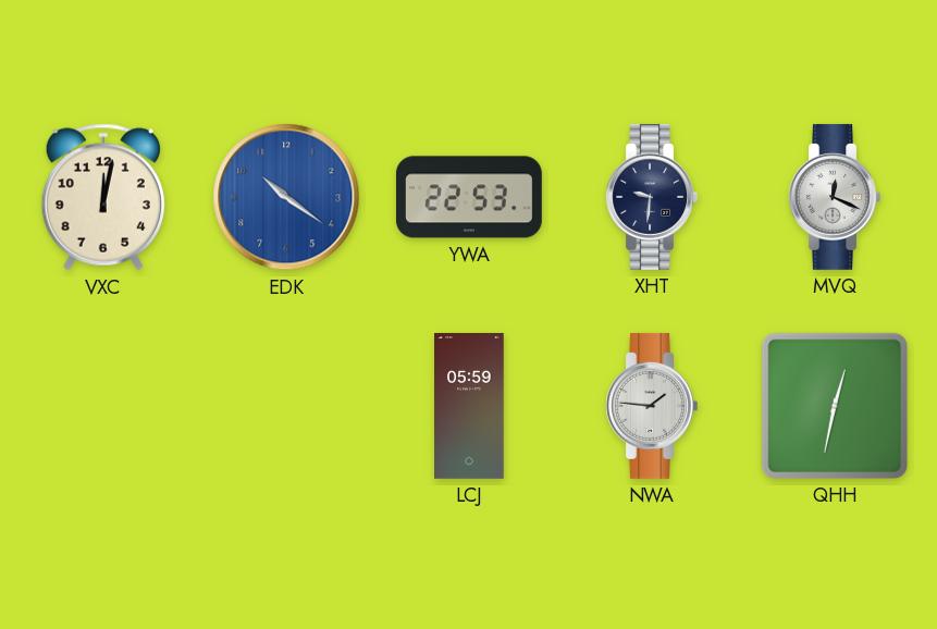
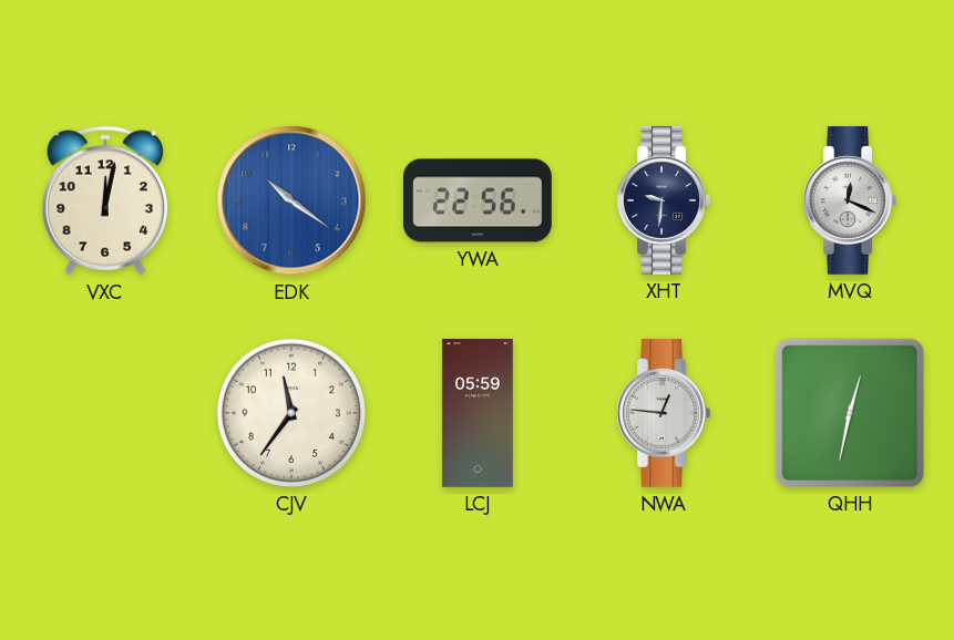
YWA: 22:53 -> 22:56 (478, 200)
CJV: none -> 11:36 (291, 413)
NWA: 1:46 -> 12:46 (664, 413)
